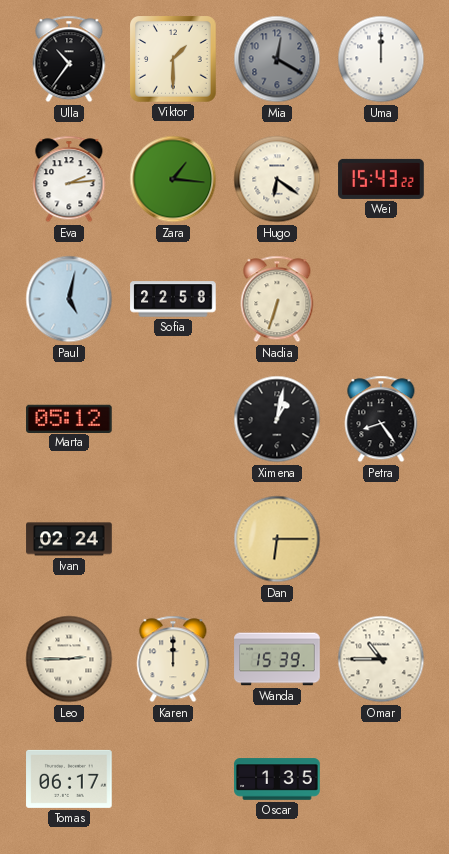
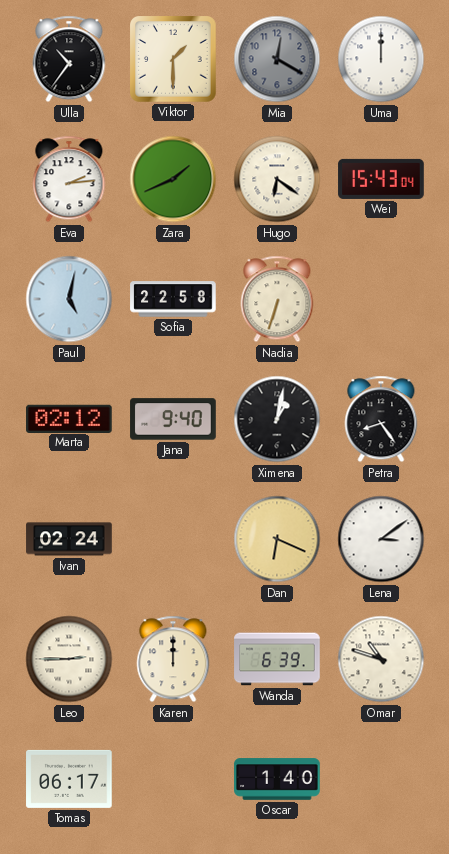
Zara: 1:16 -> 1:41 (173, 179)
Wei: 15:43:22 -> 15:43:04 (381, 179)
Marta: 05:12 -> 02:12 (69, 418)
Jana: none -> 9:40 (173, 419)
Dan: 6:15 -> 6:19 (277, 539)
Lena: none -> 3:09 (381, 539)
Wanda: 15:39 -> 6:39 (277, 659)
Omar: 10:45 -> 10:48 (381, 659)
Oscar: 1:35 -> 1:40 (277, 779)
